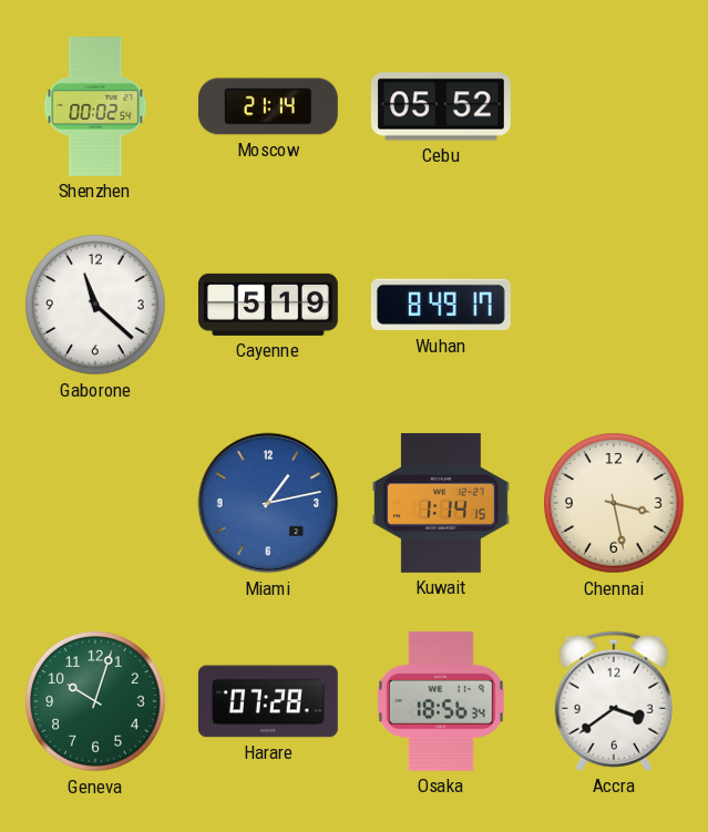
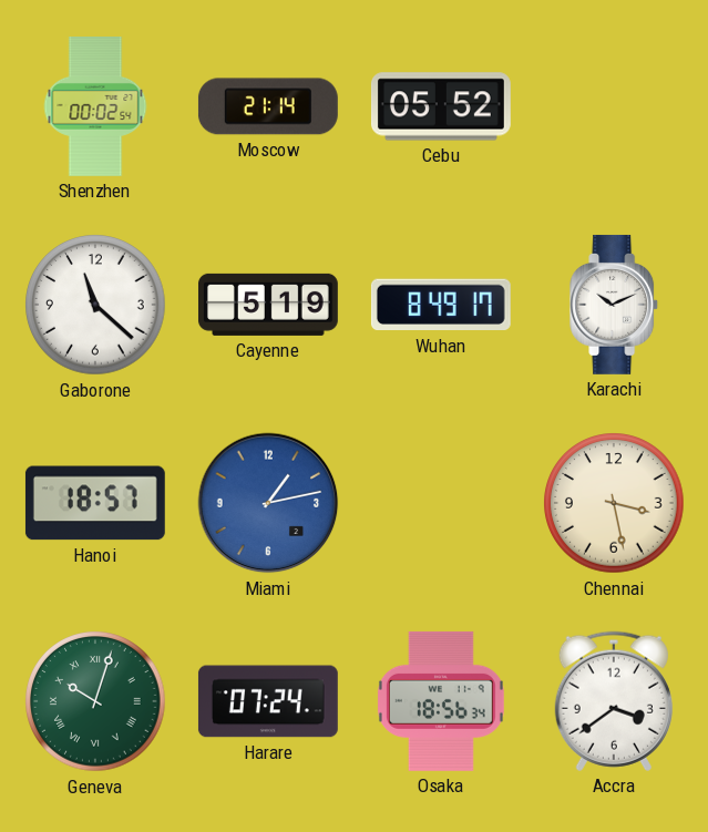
Karachi: none -> 10:11 (615, 305)
Hanoi: none -> 18:57 (95, 503)
Kuwait: 1:14 -> none (441, 503)
Geneva numerals: Arabic -> Roman (95, 701)
Harare: 07:28 -> 07:24 (268, 701)
